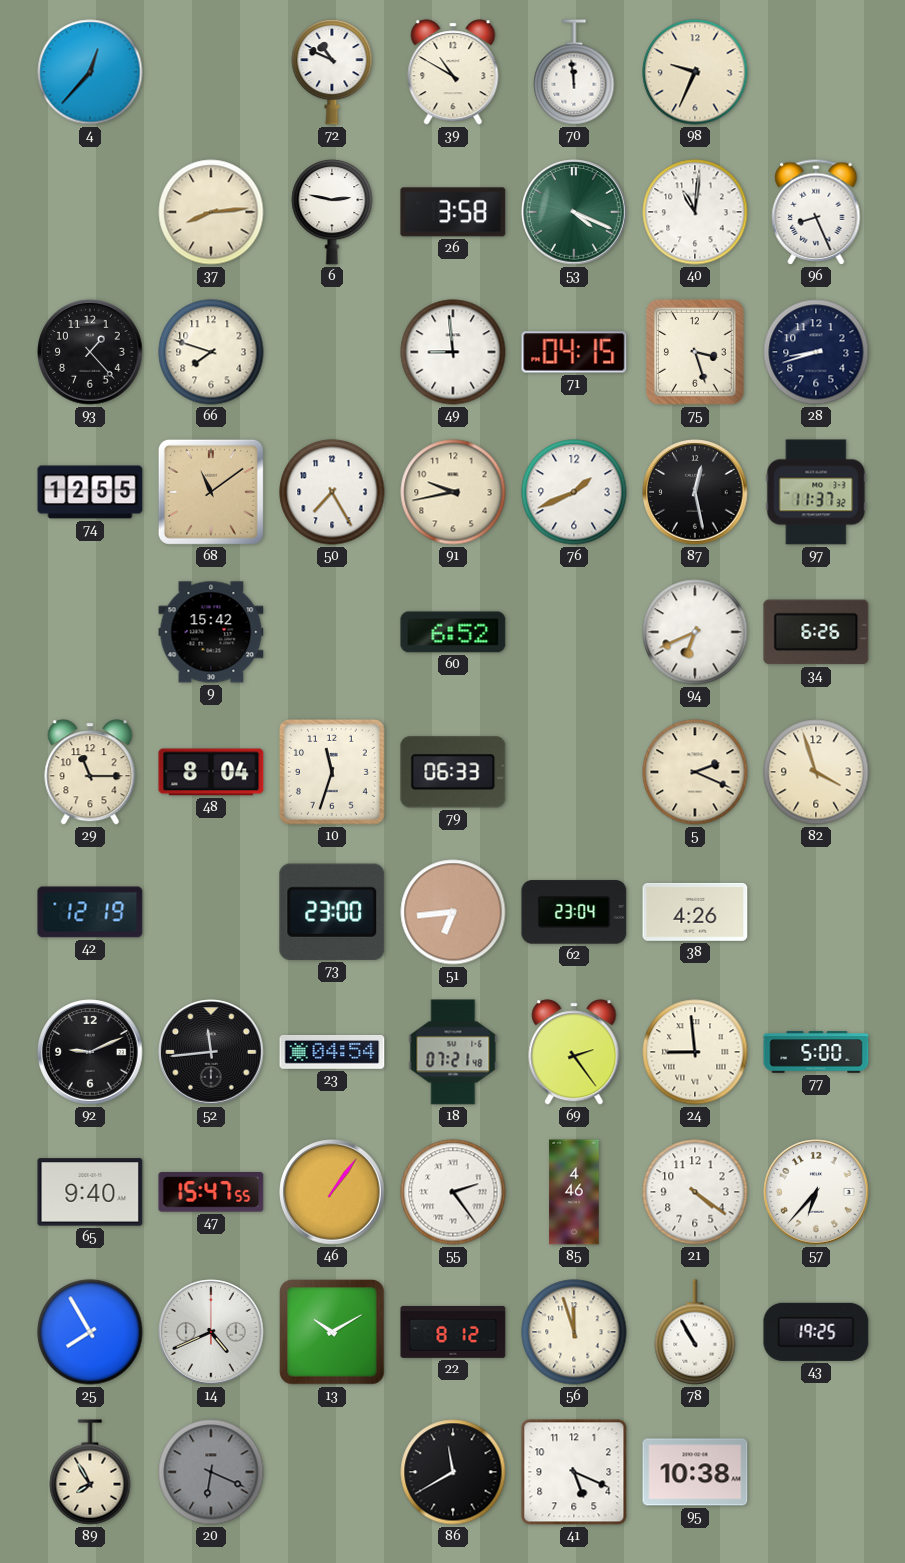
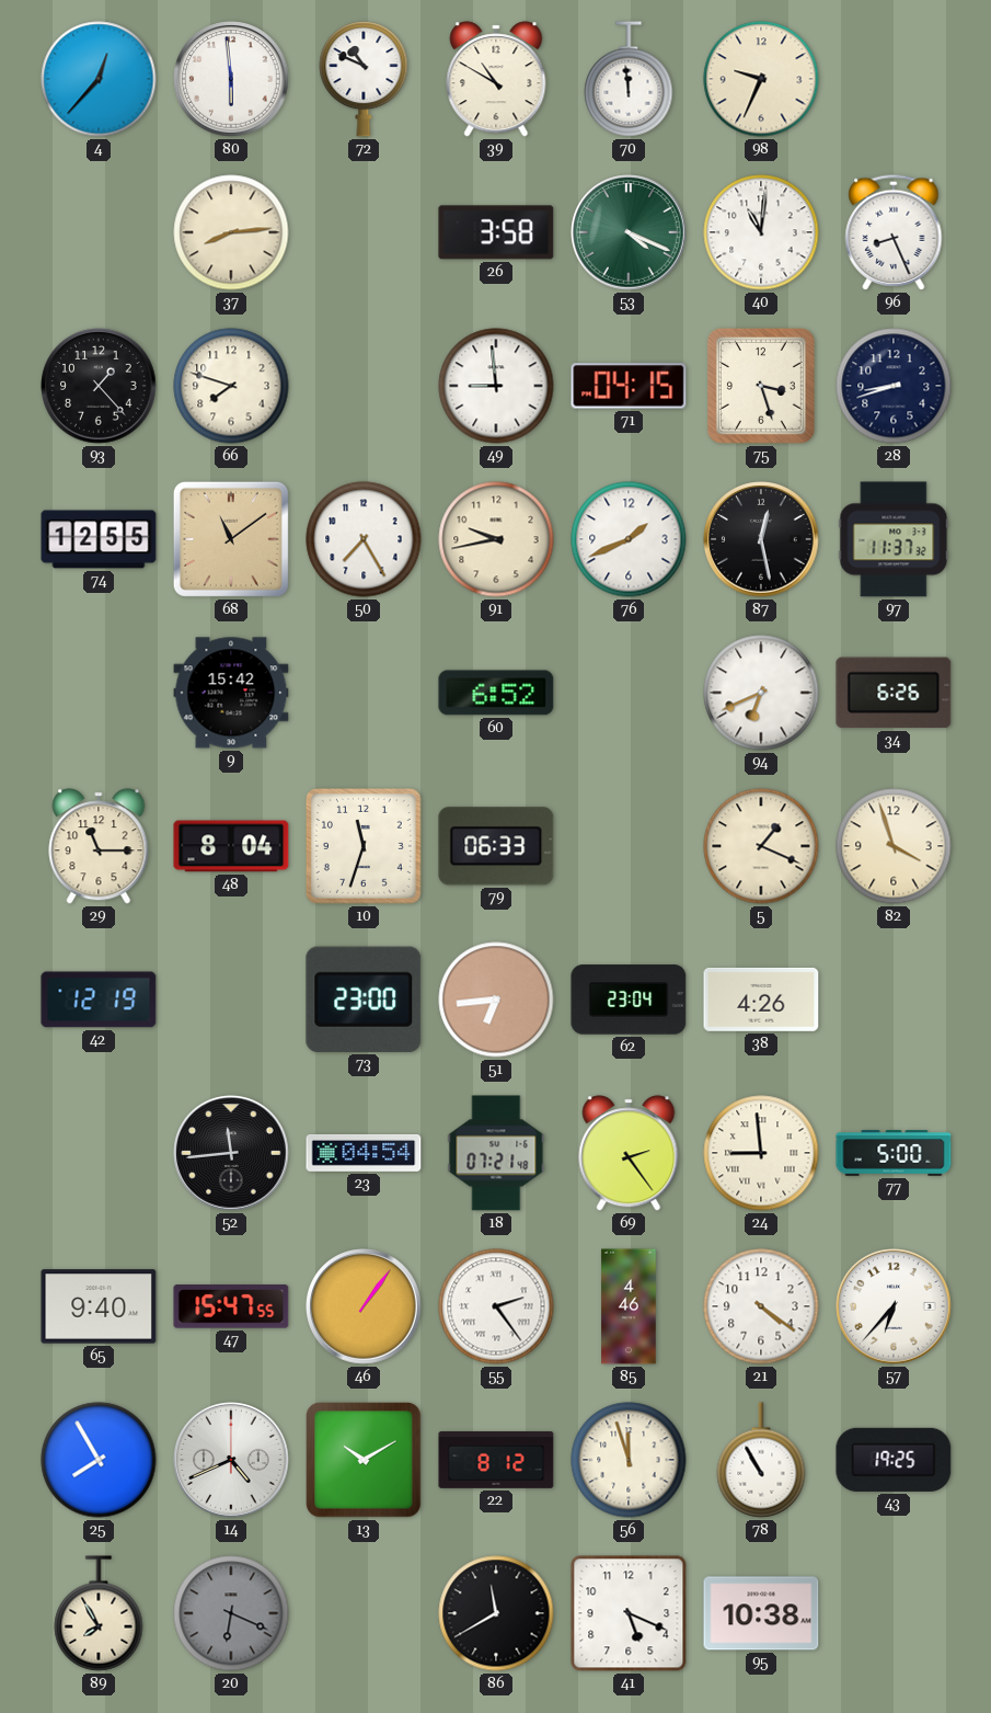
80: none -> 5:59 (231, 79)
6: 2:47 -> none (332, 213)
5: 2:19 -> 1:19 (761, 846)
92: 9:11 -> none (90, 1052)
